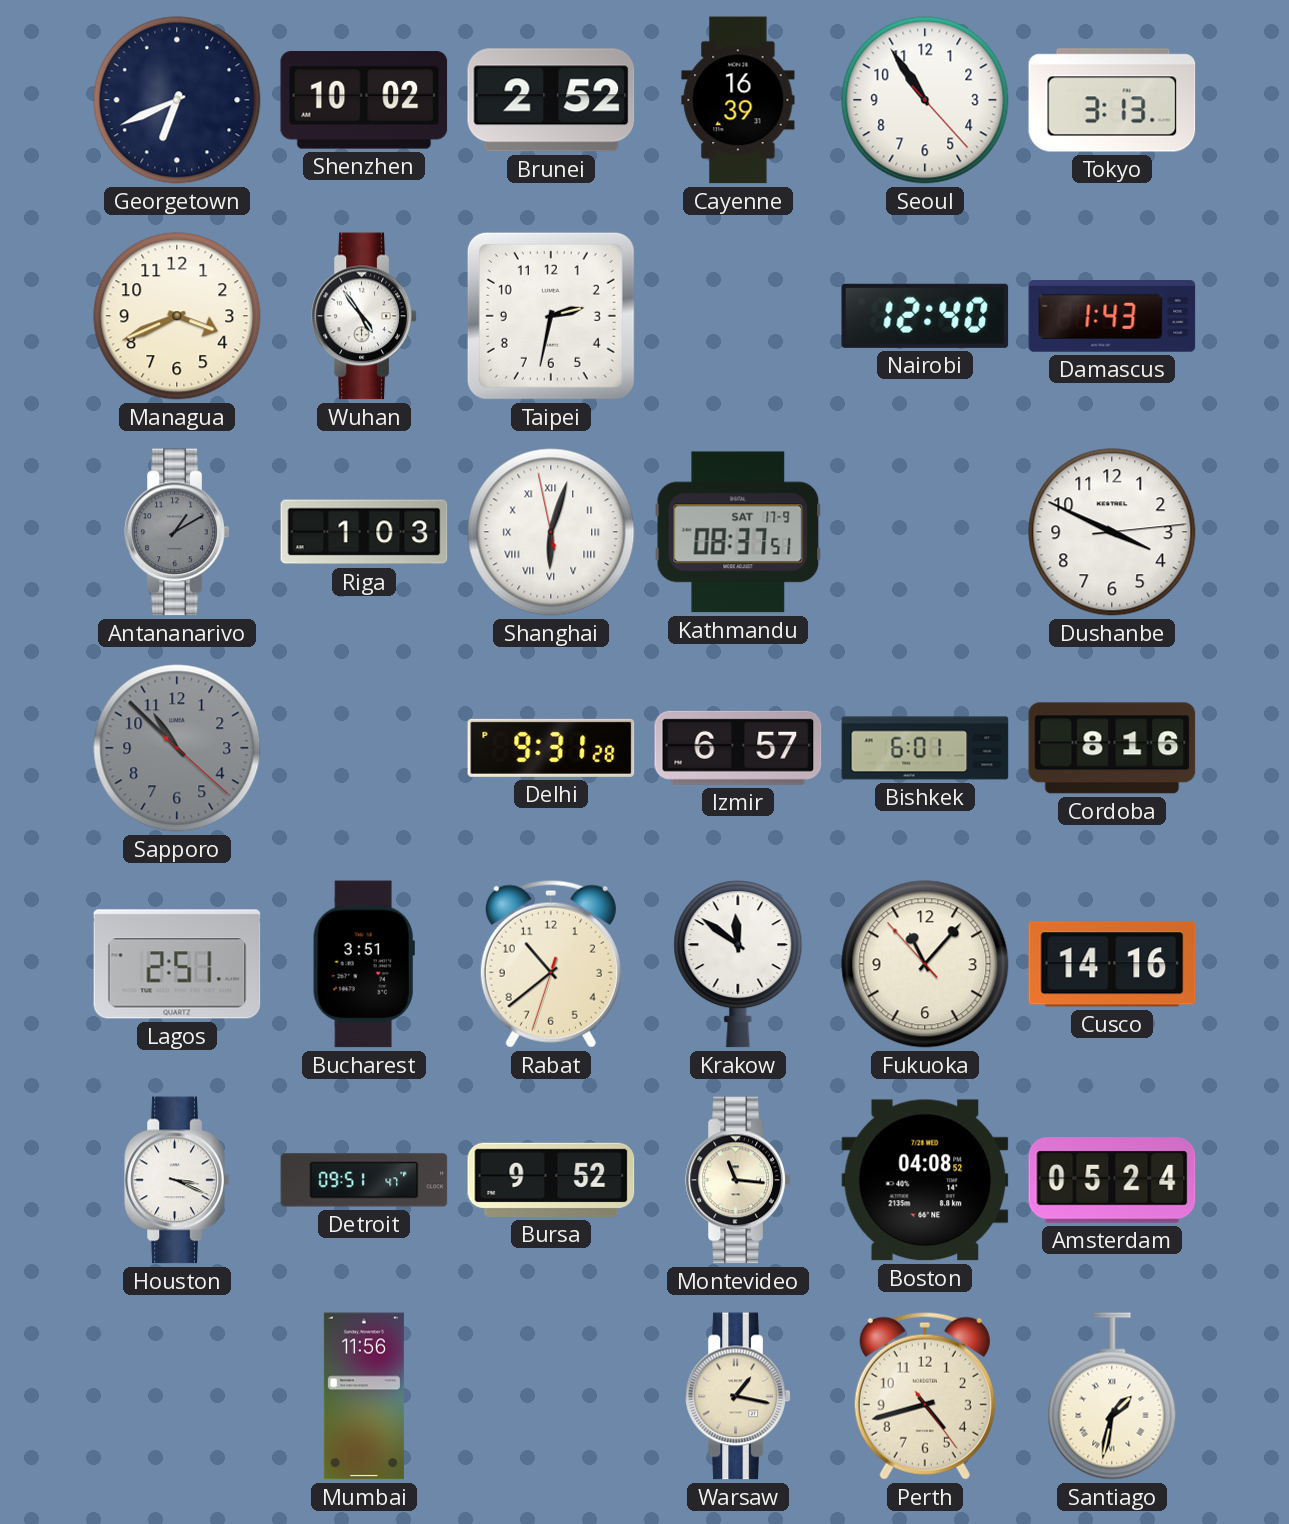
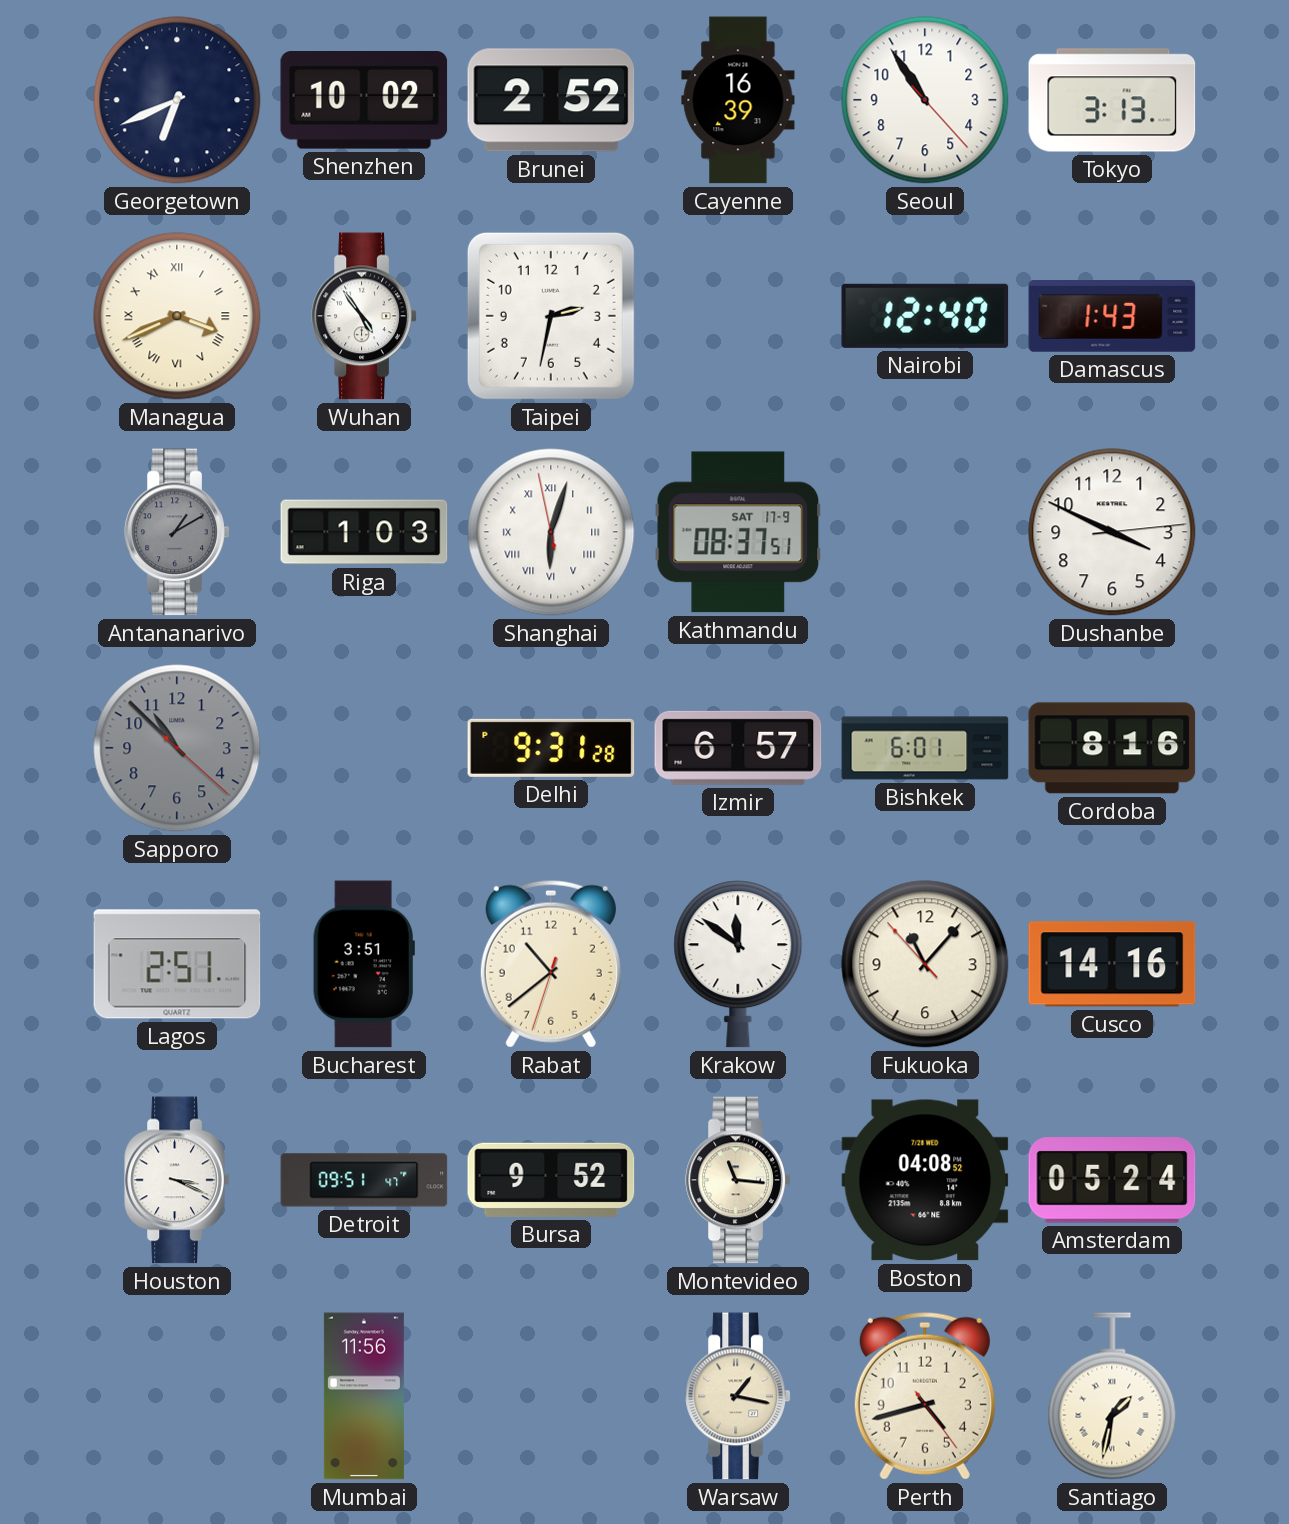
Managua numerals: Arabic -> Roman (177, 316)
